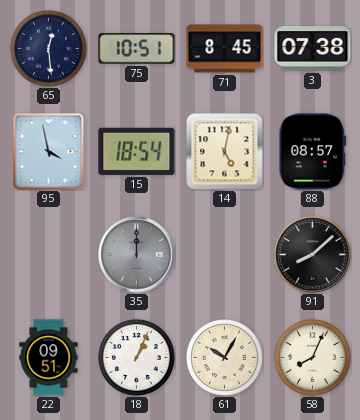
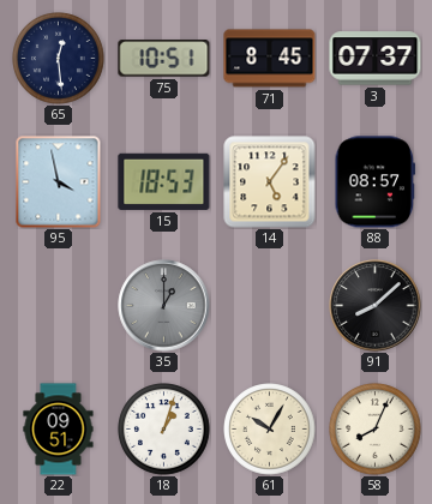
3: 07:38 -> 07:37 (376, 59)
15: 18:54 -> 18:53 (164, 181)
14: 5:02 -> 5:06 (270, 182)
35: 12:00 -> 1:00 (164, 306)
18: 1:04 -> 1:03 (164, 430)
